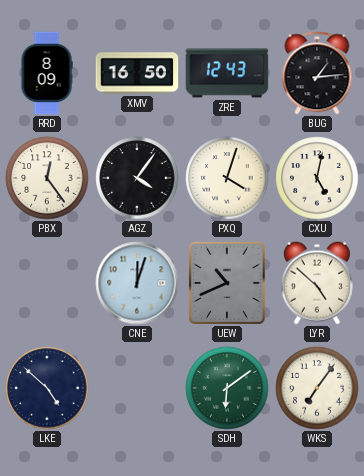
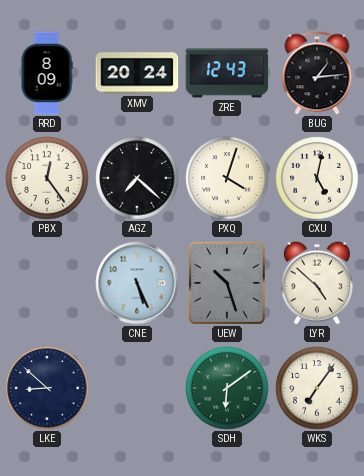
XMV: 16:50 -> 20:24 (137, 73)
AGZ: 4:06 -> 7:22 (137, 178)
CNE: 12:03 -> 5:26 (137, 283)
UEW: 10:41 -> 10:27 (227, 283)
LKE: 4:52 -> 8:52 (47, 388)
